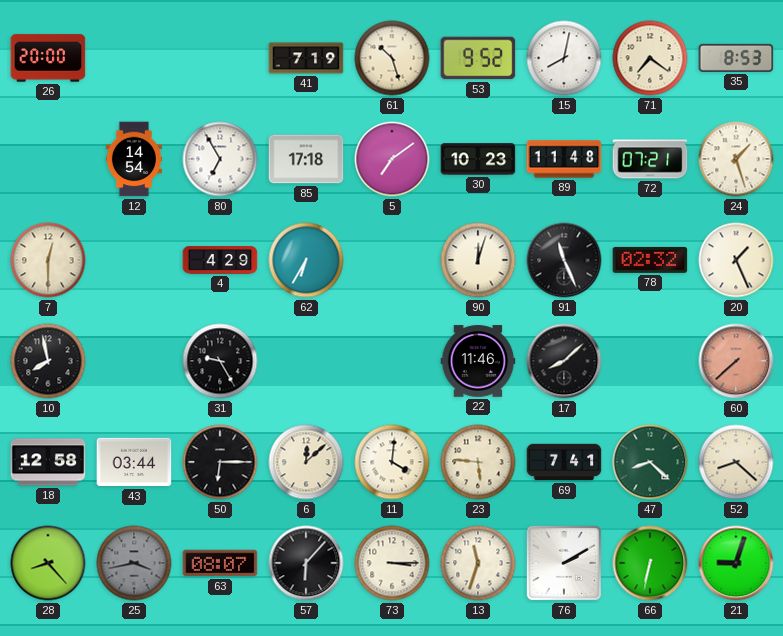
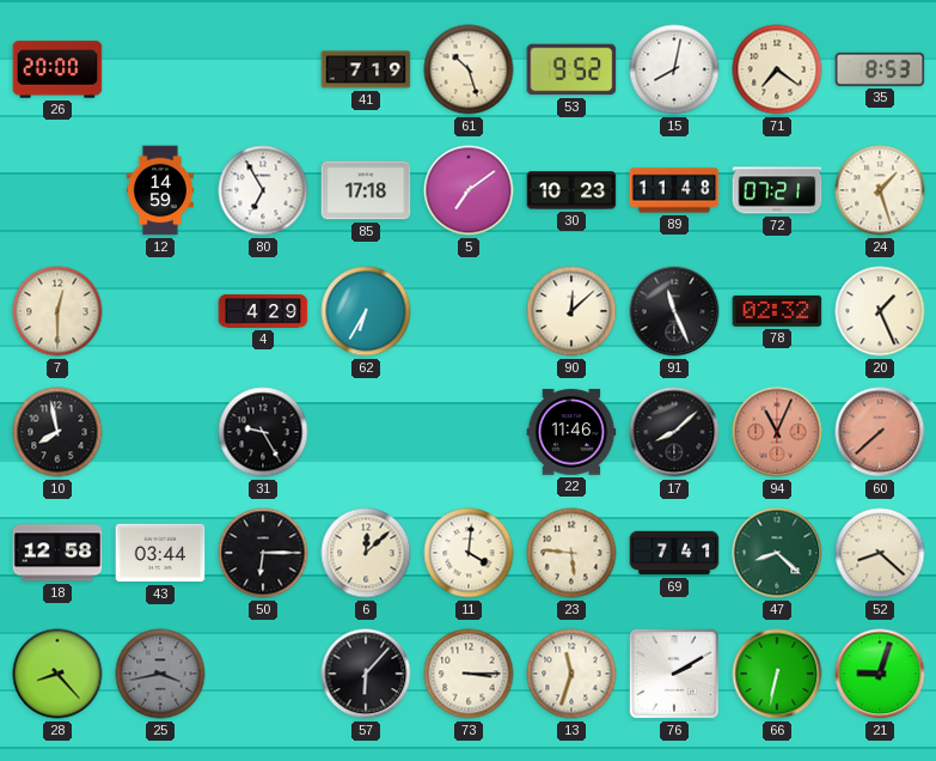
12: 14:54 -> 14:59 (160, 190)
90: 12:03 -> 12:08 (571, 311)
94: none -> 11:04 (777, 432)
63: 08:07 -> none (220, 563)
